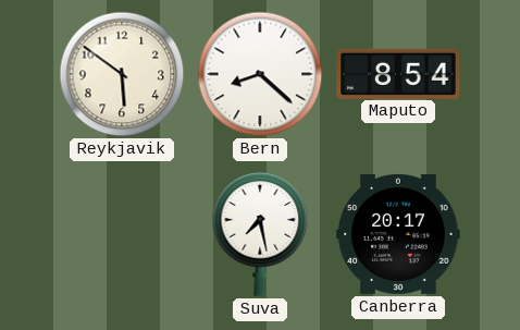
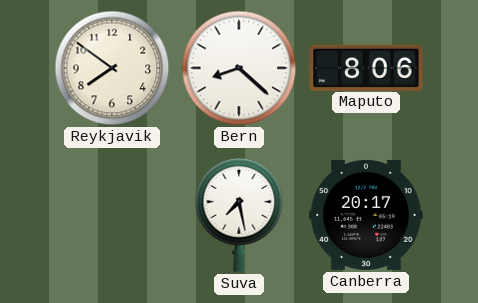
Reykjavik: 5:51 -> 7:51 (112, 68)
Maputo: 8:54 -> 8:06 (366, 67)
